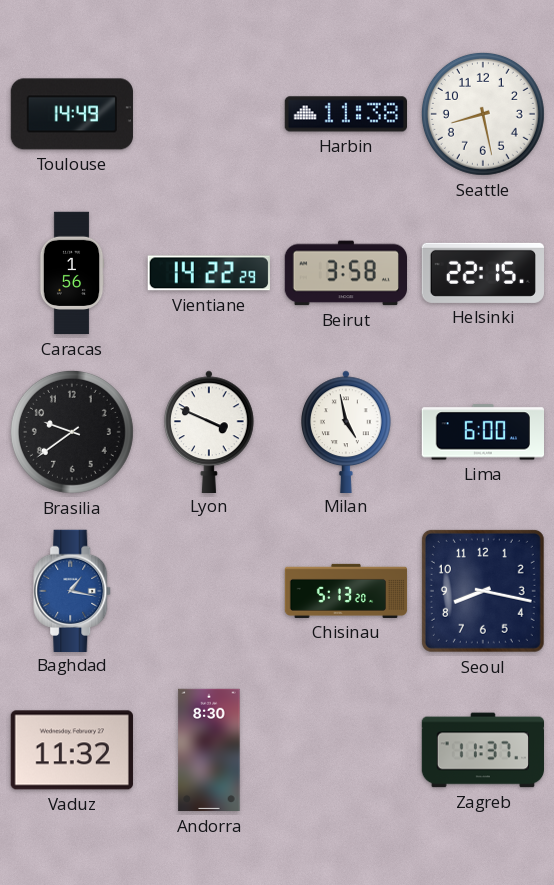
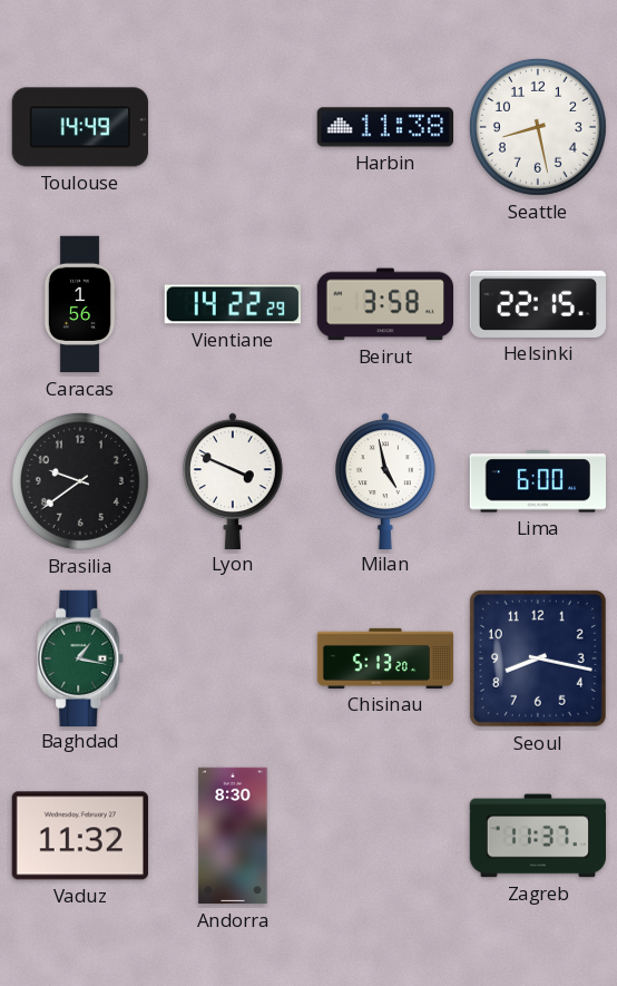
Baghdad dial: blue -> green (81, 657)
